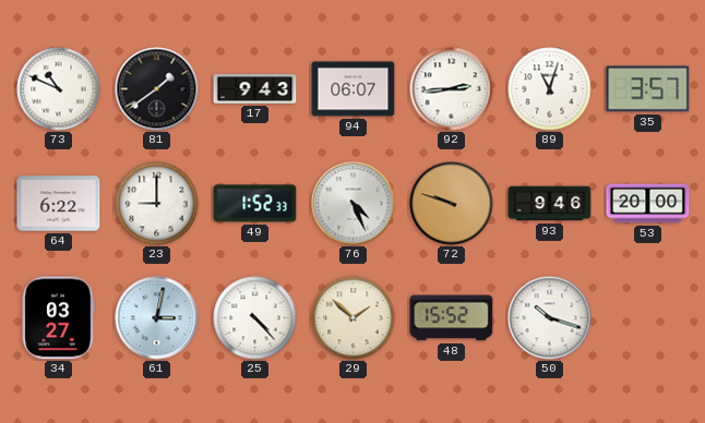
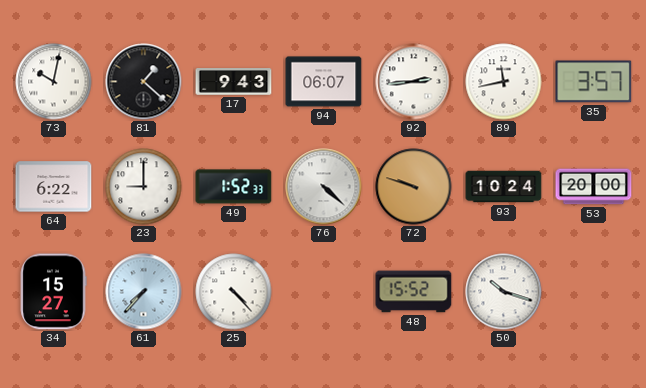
73: 10:49 -> 10:02 (54, 82)
81: 1:39 -> 1:22 (144, 82)
89: 11:03 -> 11:43 (504, 82)
76: 4:26 -> 4:22 (324, 187)
93: 9:46 -> 10:24 (504, 187)
34: 03:27 -> 15:27 (53, 292)
61: 3:02 -> 7:37 (144, 292)
29: 1:52 -> none (354, 318)
